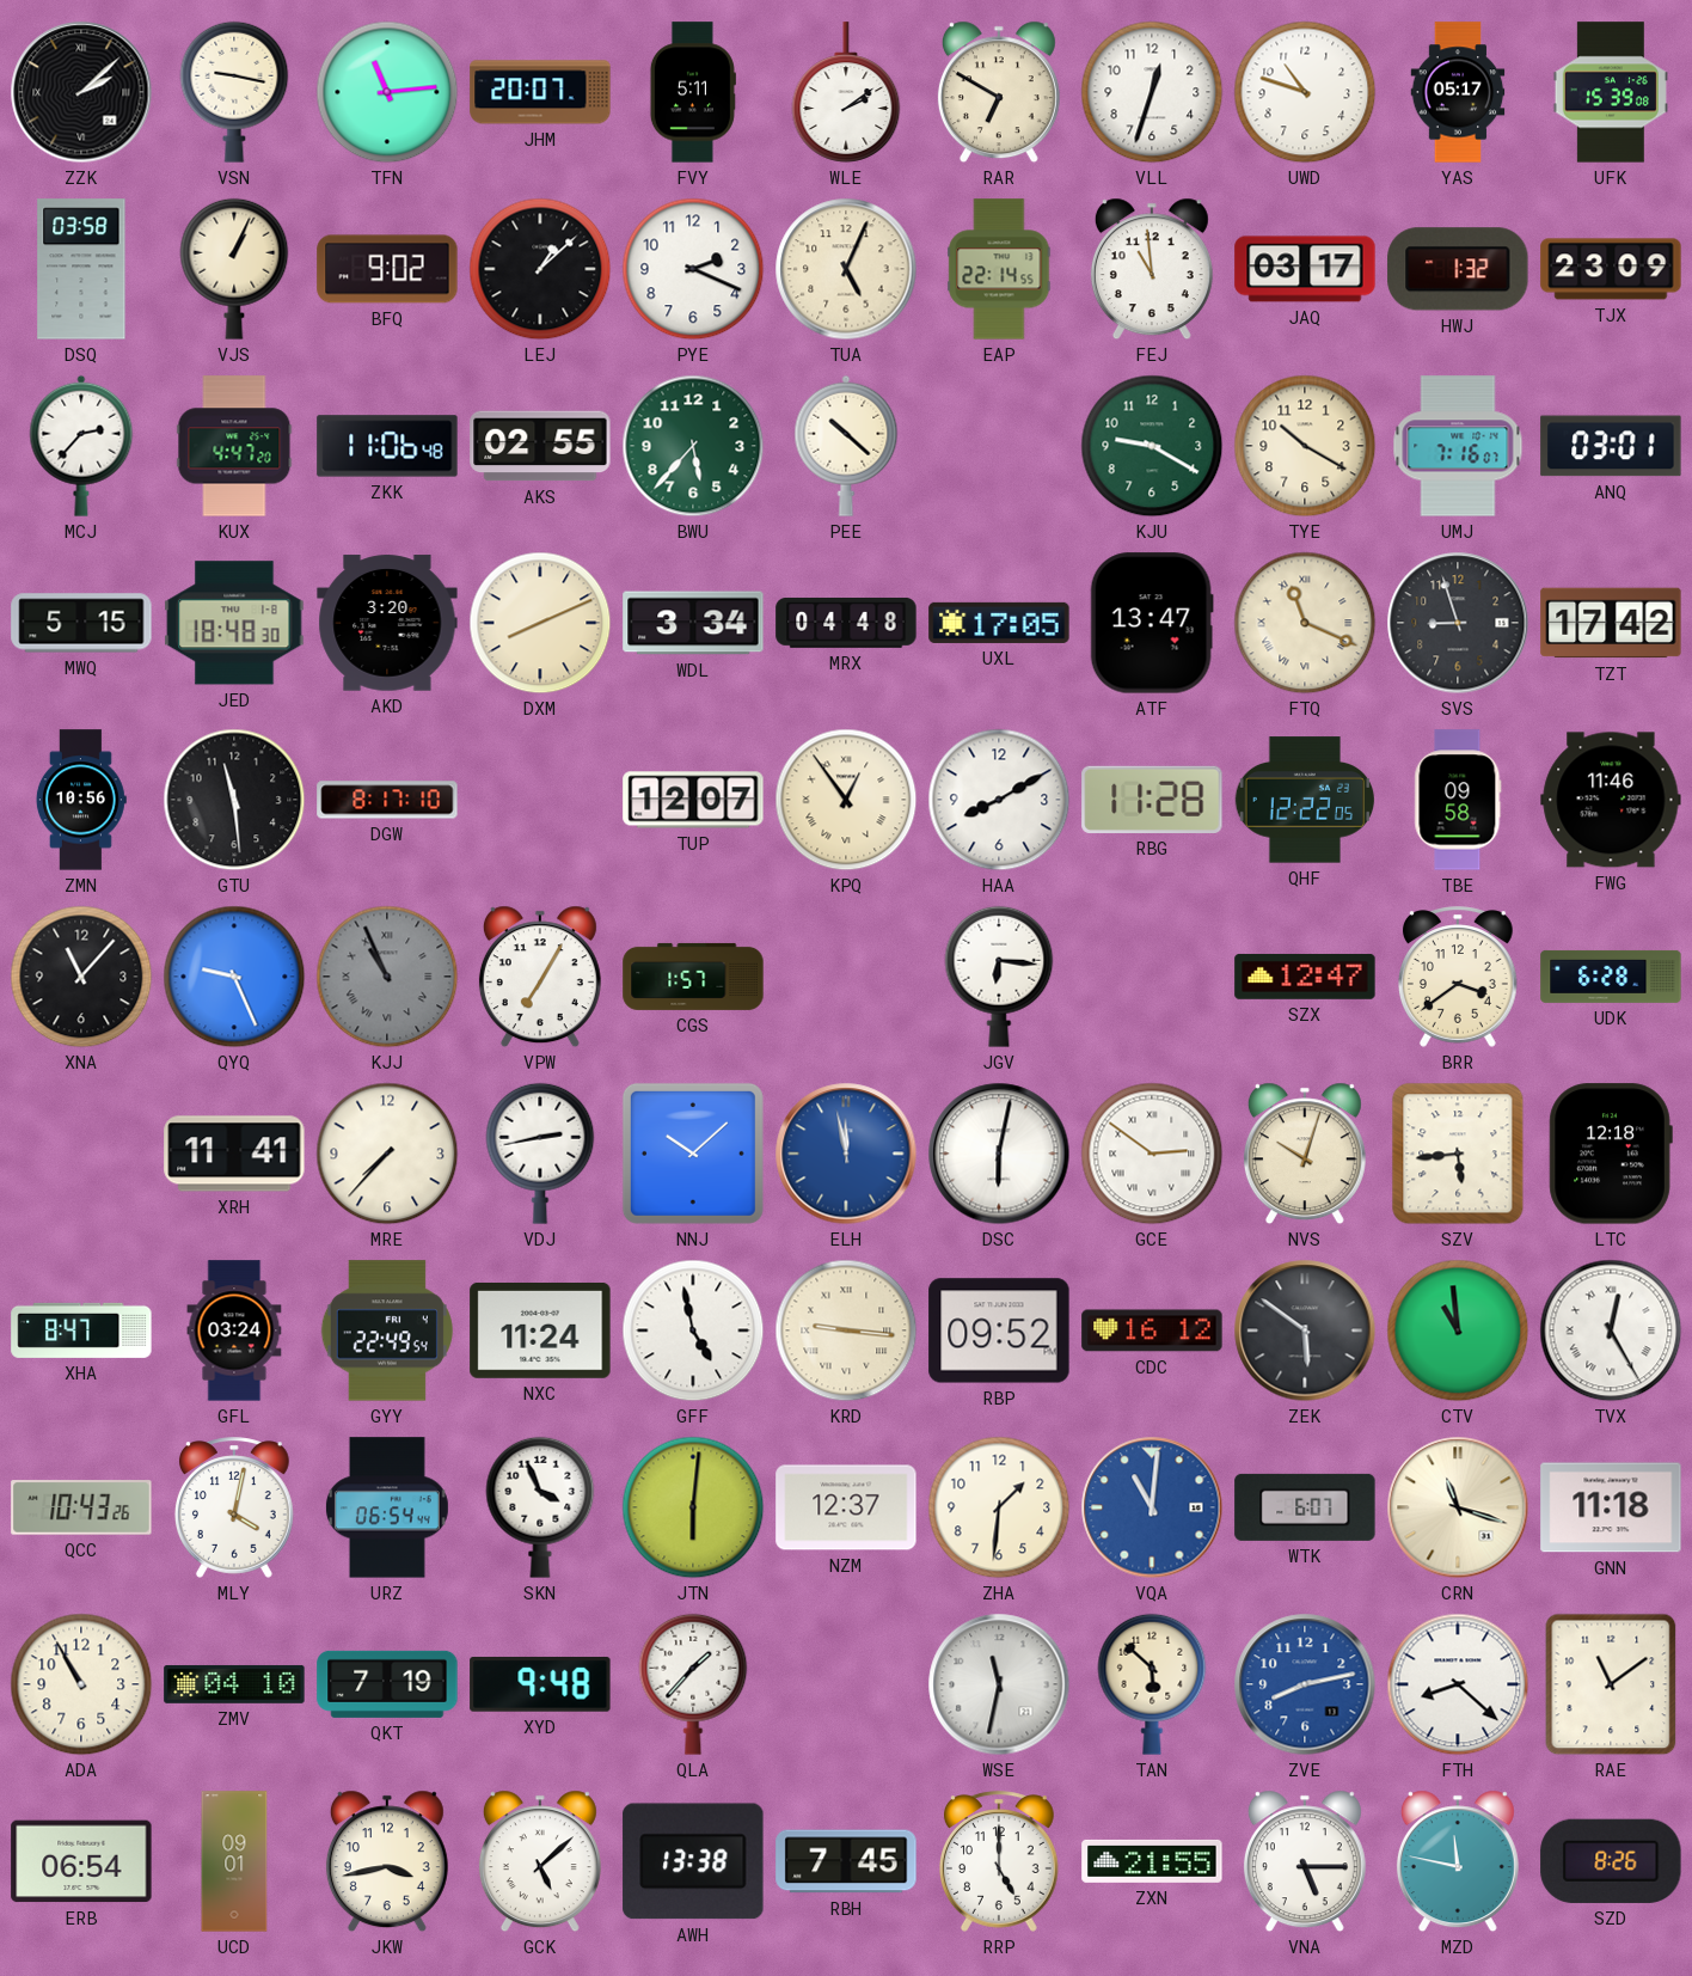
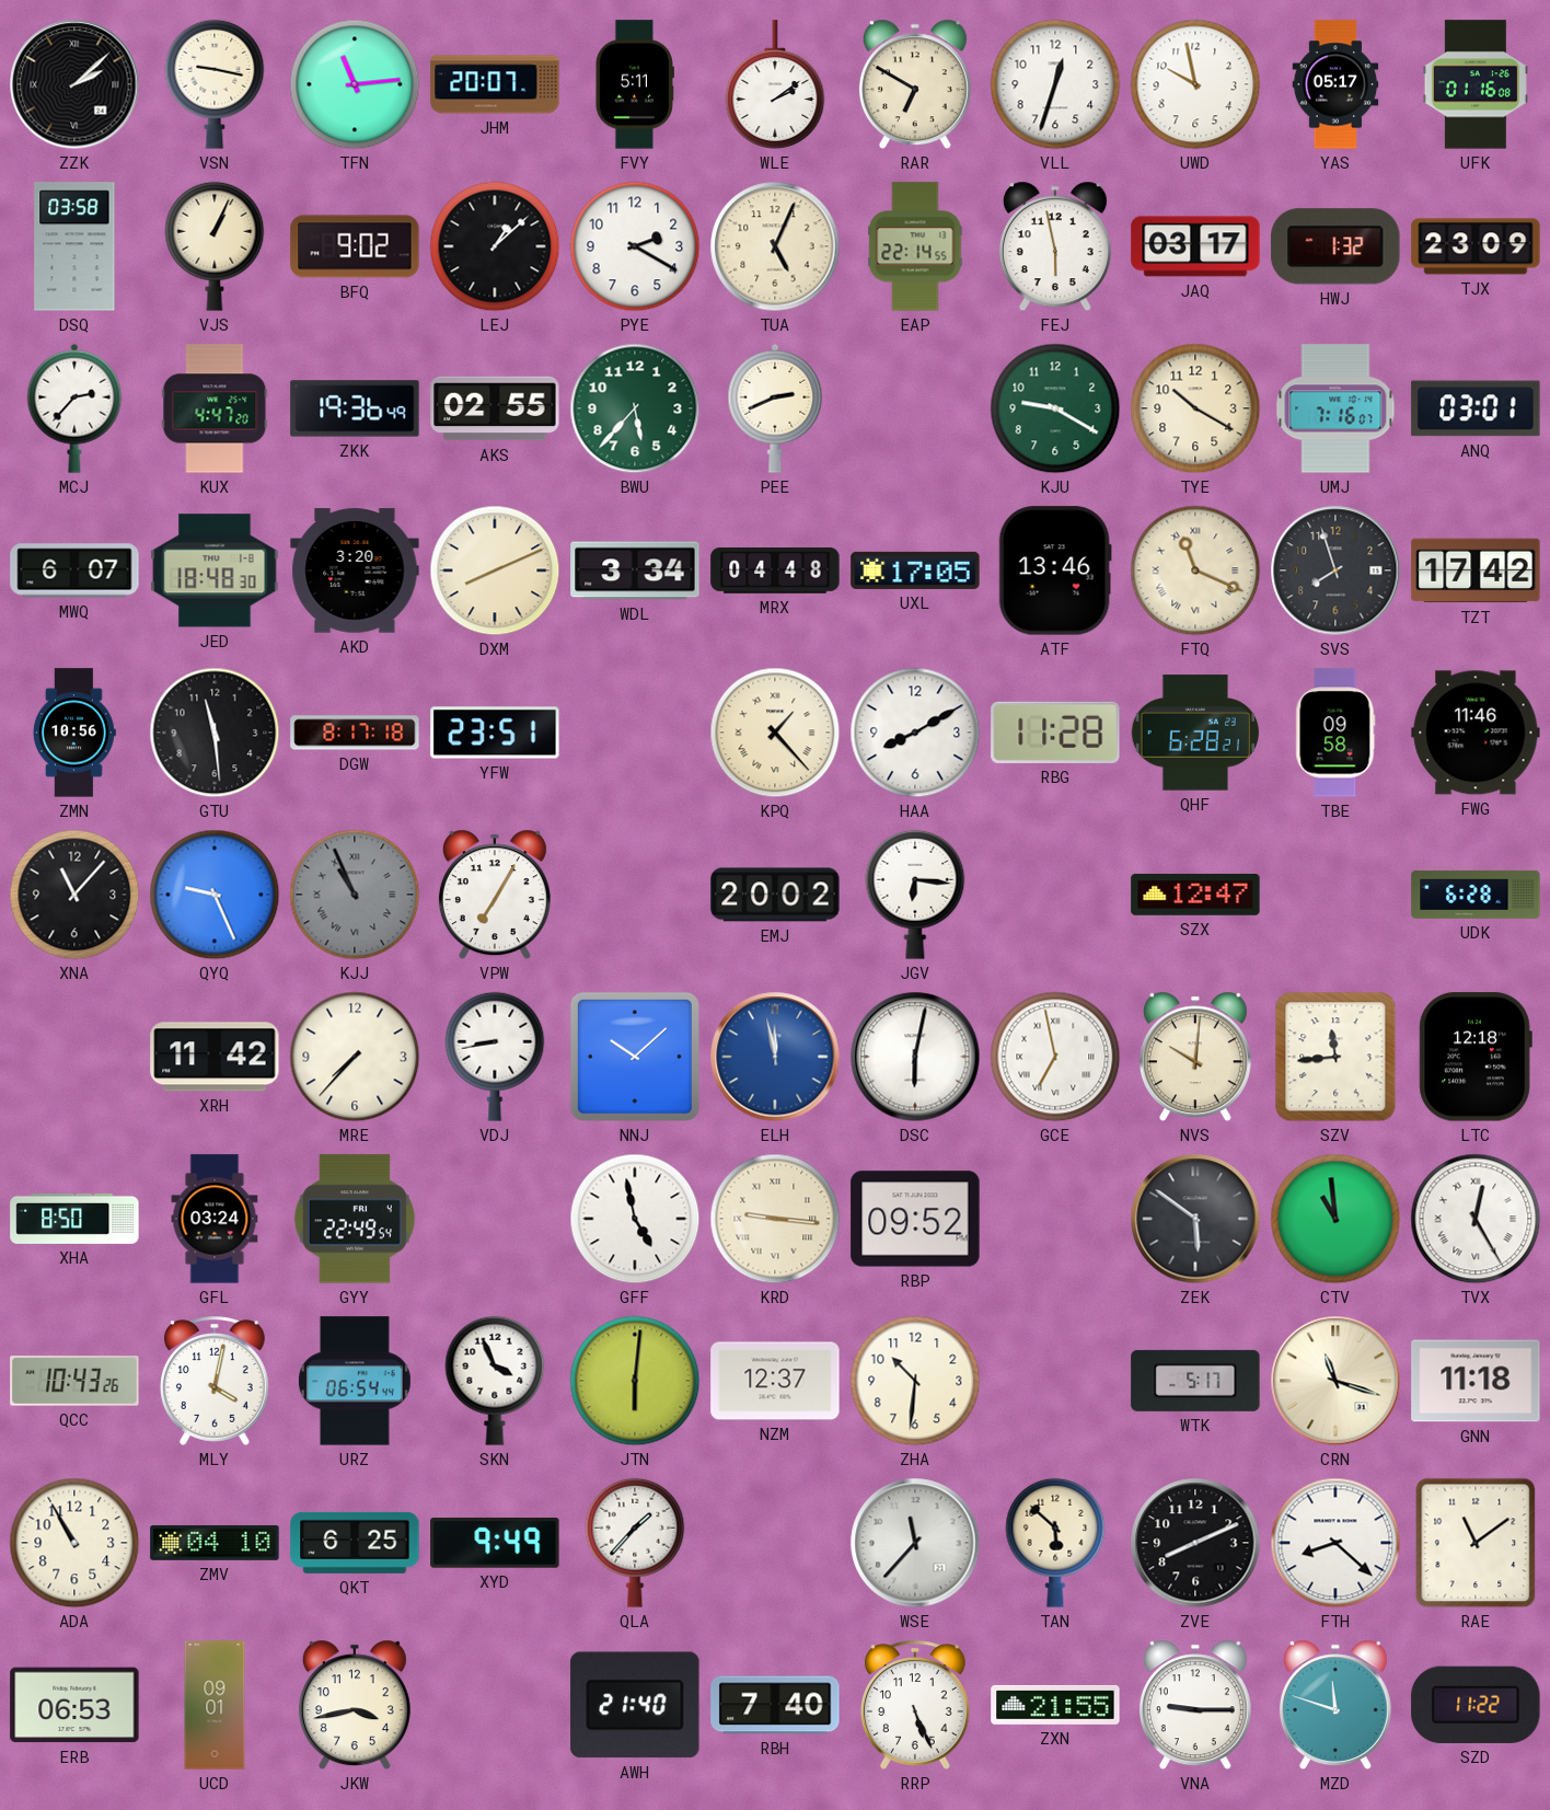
UWD: 10:48 -> 9:58 (1195, 84)
UFK: 15:39 -> 01:16 (1476, 84)
PYE: 2:19 -> 2:20 (635, 246)
FEJ: 10:59 -> 5:58 (1055, 246)
ZKK: 11:06 -> 19:36 (355, 408)
PEE: 10:22 -> 2:41 (775, 408)
MWQ: 5:15 -> 6:07 (74, 570)
ATF: 13:47 -> 13:46 (1055, 570)
SVS: 8:57 -> 7:57 (1335, 570)
DGW: 8:17:10 -> 8:17:18 (355, 733)
YFW: none -> 23:51 (495, 733)
TUP: 12:07 -> none (693, 800)
KPQ: 12:54 -> 1:23 (775, 733)
QHF: 12:22 -> 6:28 (1194, 733)
CGS: 1:57 -> none (693, 977)
EMJ: none -> 20:02 (775, 895)
BRR: 3:39 -> none (1459, 977)
XRH: 11:41 -> 11:42 (215, 1057)
VDJ: 2:43 -> 8:43 (495, 1057)
GCE: 2:51 -> 6:58 (1055, 1057)
NVS: 10:03 -> 10:01 (1195, 1057)
SZV: 5:44 -> 11:44 (1335, 1057)
XHA: 8:47 -> 8:50 (74, 1219)
NXC: 11:24 -> none (540, 1330)
CDC: 16:12 -> none (1152, 1330)
ZHA: 1:31 -> 10:31 (915, 1381)
VQA: 11:01 -> none (1152, 1507)
WTK: 6:07 -> 5:17 (1195, 1381)
QKT: 7:19 -> 6:25 (355, 1543)
XYD: 9:48 -> 9:49 (495, 1543)
WSE: 11:32 -> 11:37 (915, 1543)
ZVE: 8:13 -> 8:11 (1195, 1543)
ZVE dial: blue -> black (1195, 1543)
ERB: 06:54 -> 06:53 (74, 1705)
GCK: 5:08 -> none (540, 1861)
AWH: 13:38 -> 21:40 (635, 1705)
RBH: 7:45 -> 7:40 (775, 1705)
RRP: 5:00 -> 5:26 (916, 1705)
VNA: 5:15 -> 9:15 (1195, 1705)
MZD: 11:47 -> 11:48 (1335, 1705)
SZD: 8:26 -> 11:22 (1476, 1705)
